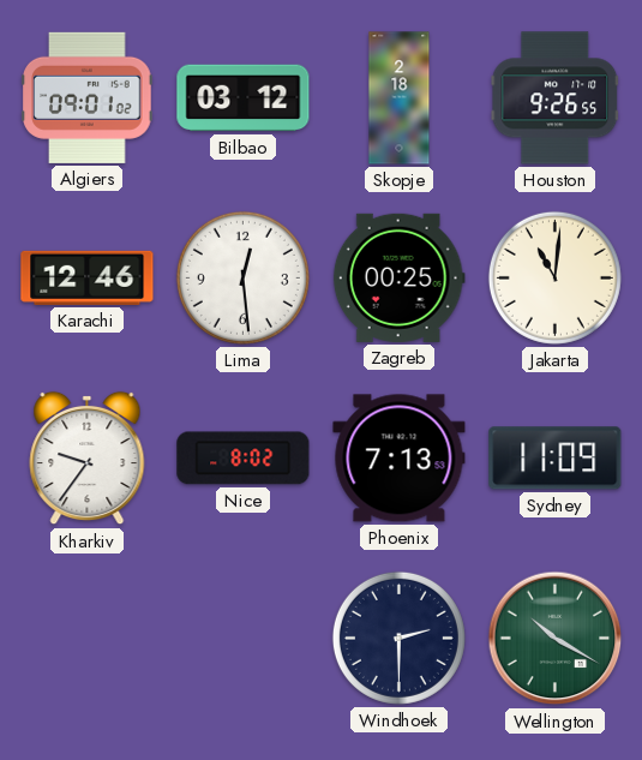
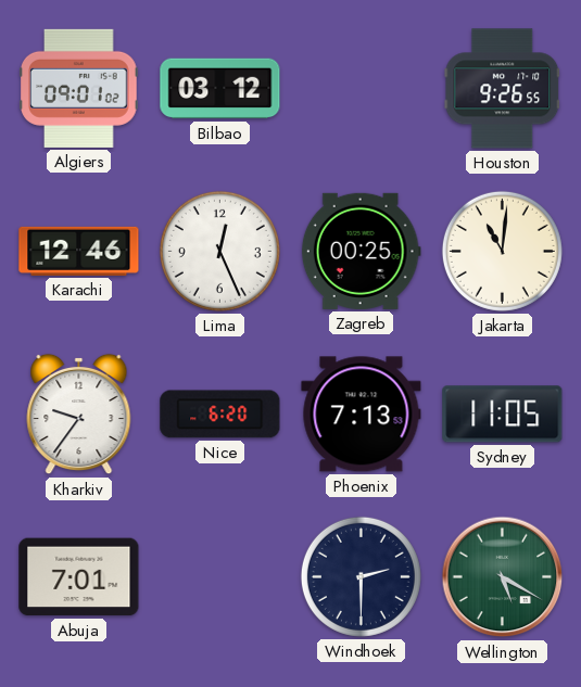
Skopje: 2:18 -> none (400, 98)
Lima: 12:29 -> 12:26 (219, 251)
Nice: 8:02 -> 6:20 (220, 415)
Sydney: 11:09 -> 11:05 (503, 415)
Abuja: none -> 7:01 (79, 577)
Wellington: 10:20 -> 5:20 (503, 577)
